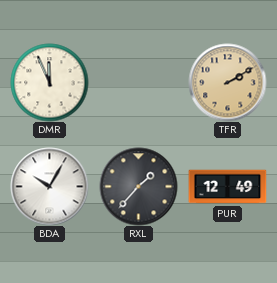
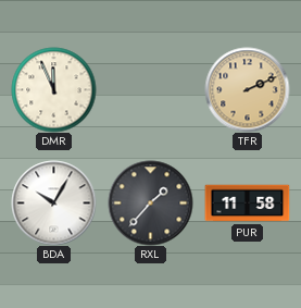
TFR: 2:10 -> 2:11 (247, 89)
PUR: 12:49 -> 11:58 (247, 204)
